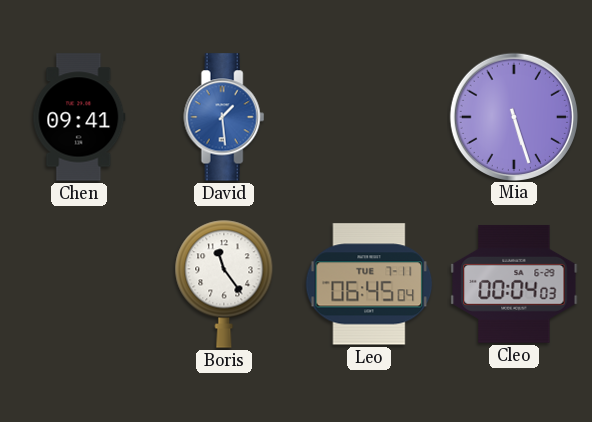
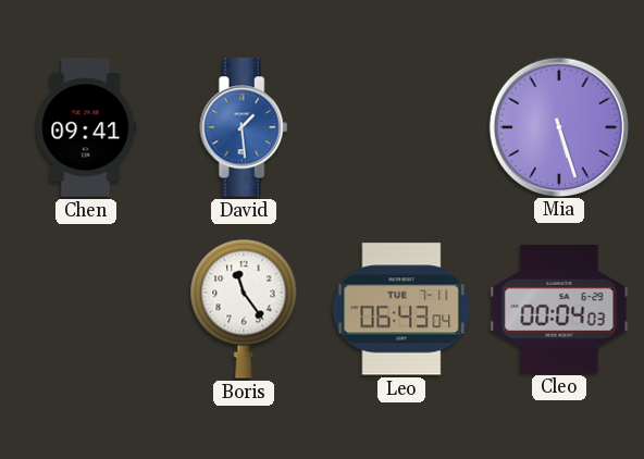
Leo: 06:45 -> 06:43 (401, 309)
